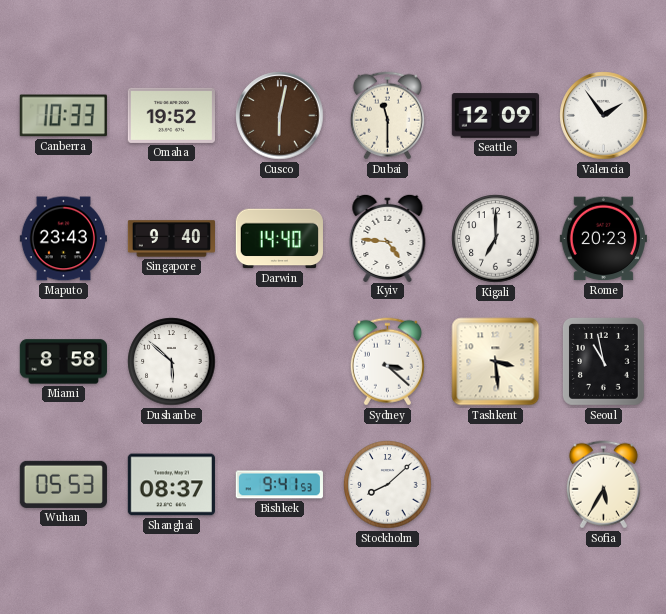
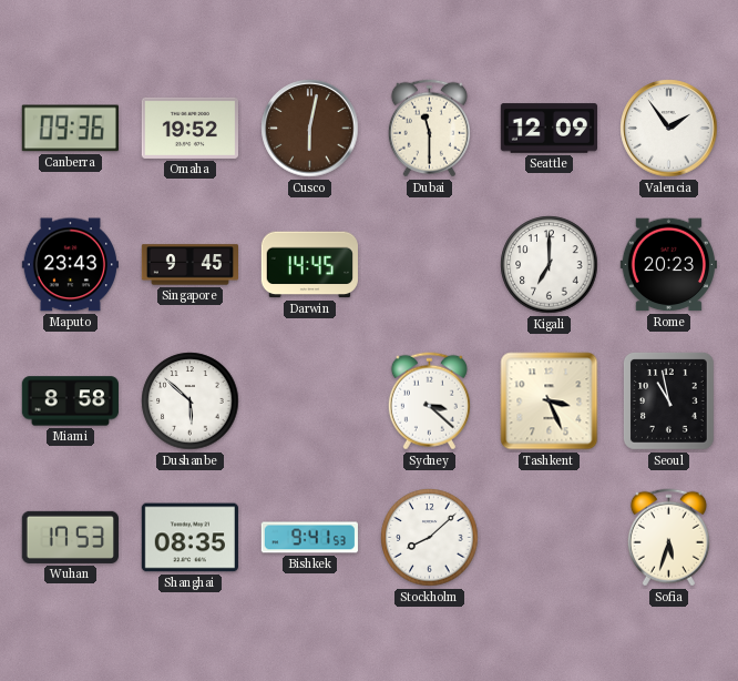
Canberra: 10:33 -> 09:36 (70, 129)
Singapore: 9:40 -> 9:45 (189, 265)
Darwin: 14:40 -> 14:45 (309, 265)
Kyiv: 4:46 -> none (388, 237)
Tashkent: 3:29 -> 3:26 (550, 402)
Wuhan: 05:53 -> 17:53 (70, 537)
Shanghai: 08:37 -> 08:35 (189, 538)
Sofia: 5:35 -> 5:33 (668, 538)
